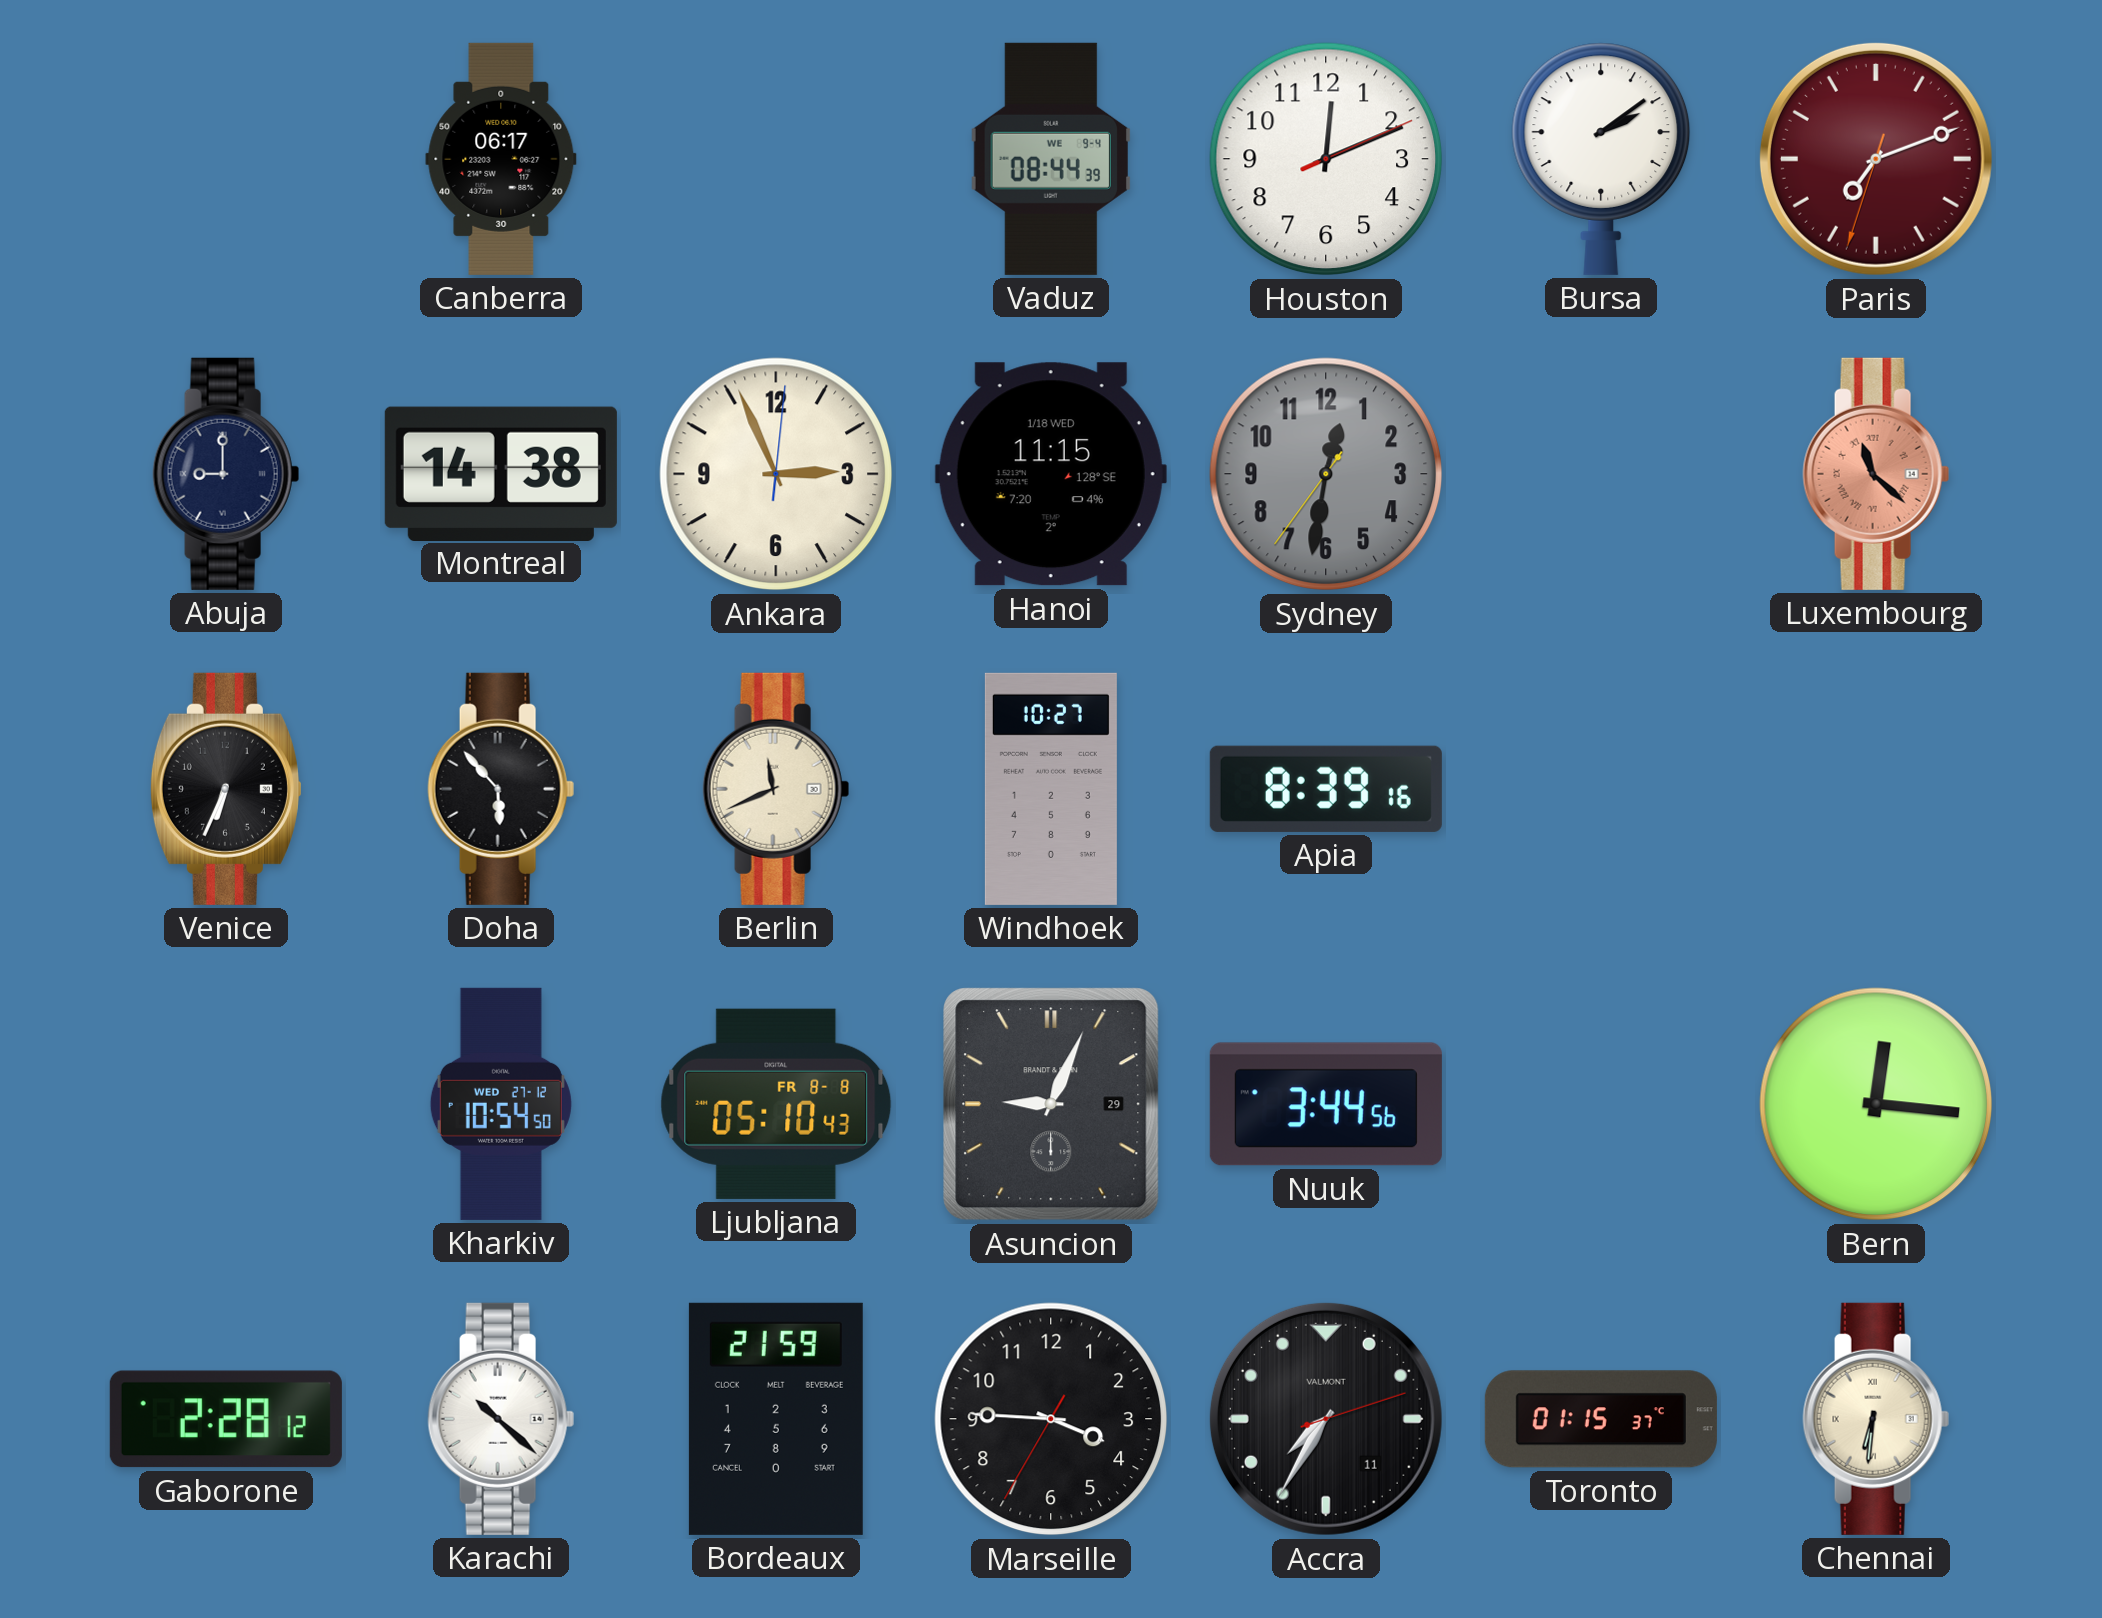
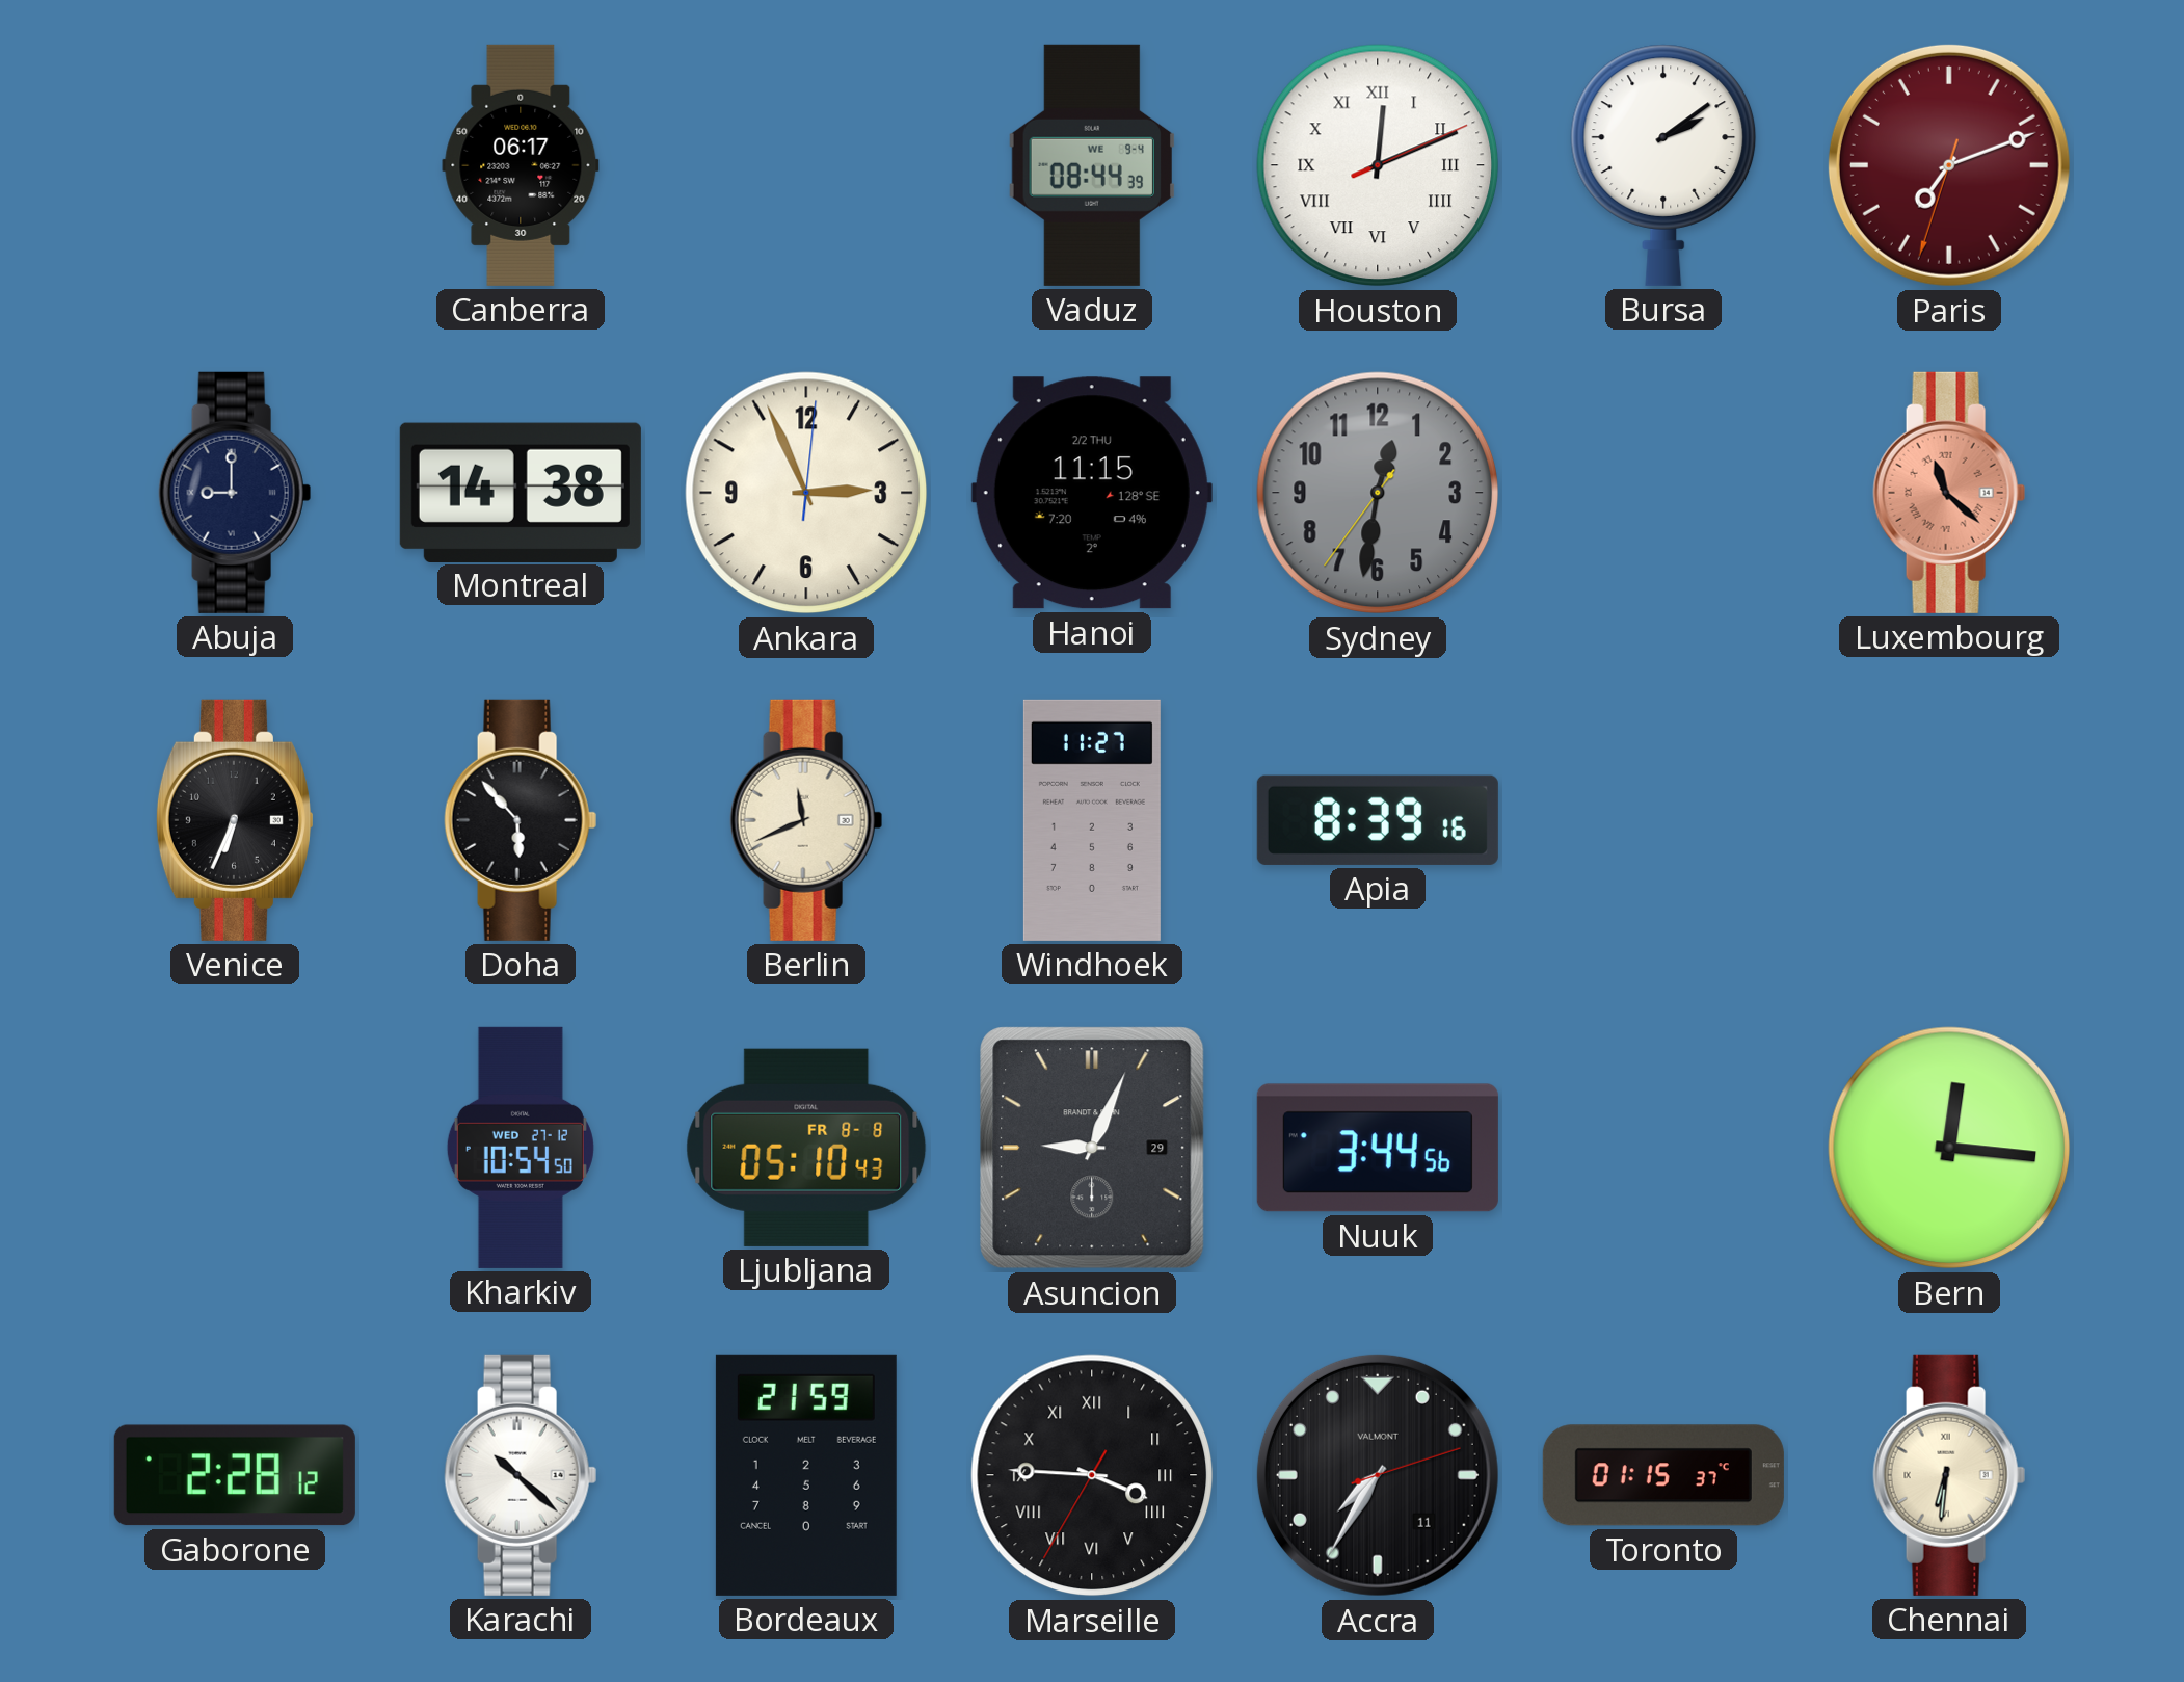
Houston numerals: Arabic -> Roman (1378, 165)
Hanoi date: 1/18 WED -> 2/2 THU (1092, 493)
Windhoek: 10:27 -> 11:27 (1092, 820)
Marseille numerals: Arabic -> Roman (1092, 1475)
